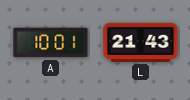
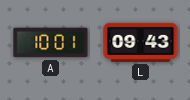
L: 21:43 -> 09:43 (141, 42)
